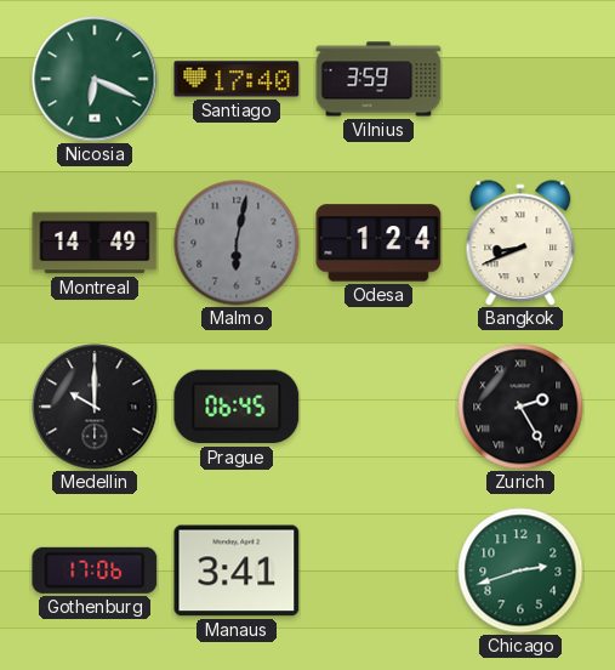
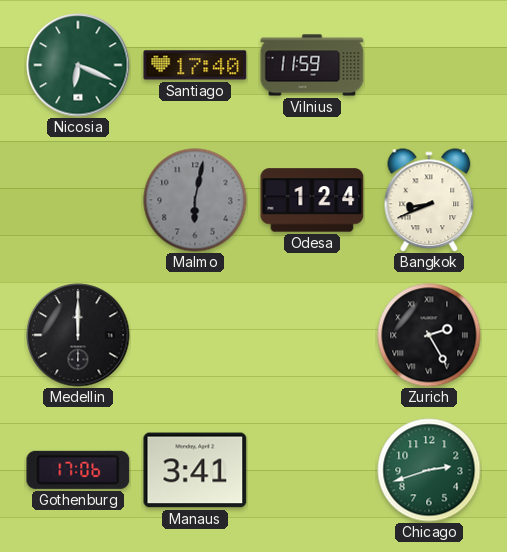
Vilnius: 3:59 -> 11:59 (312, 65)
Montreal: 14:49 -> none (95, 243)
Medellin: 10:00 -> 12:00 (78, 335)
Prague: 06:45 -> none (237, 407)
